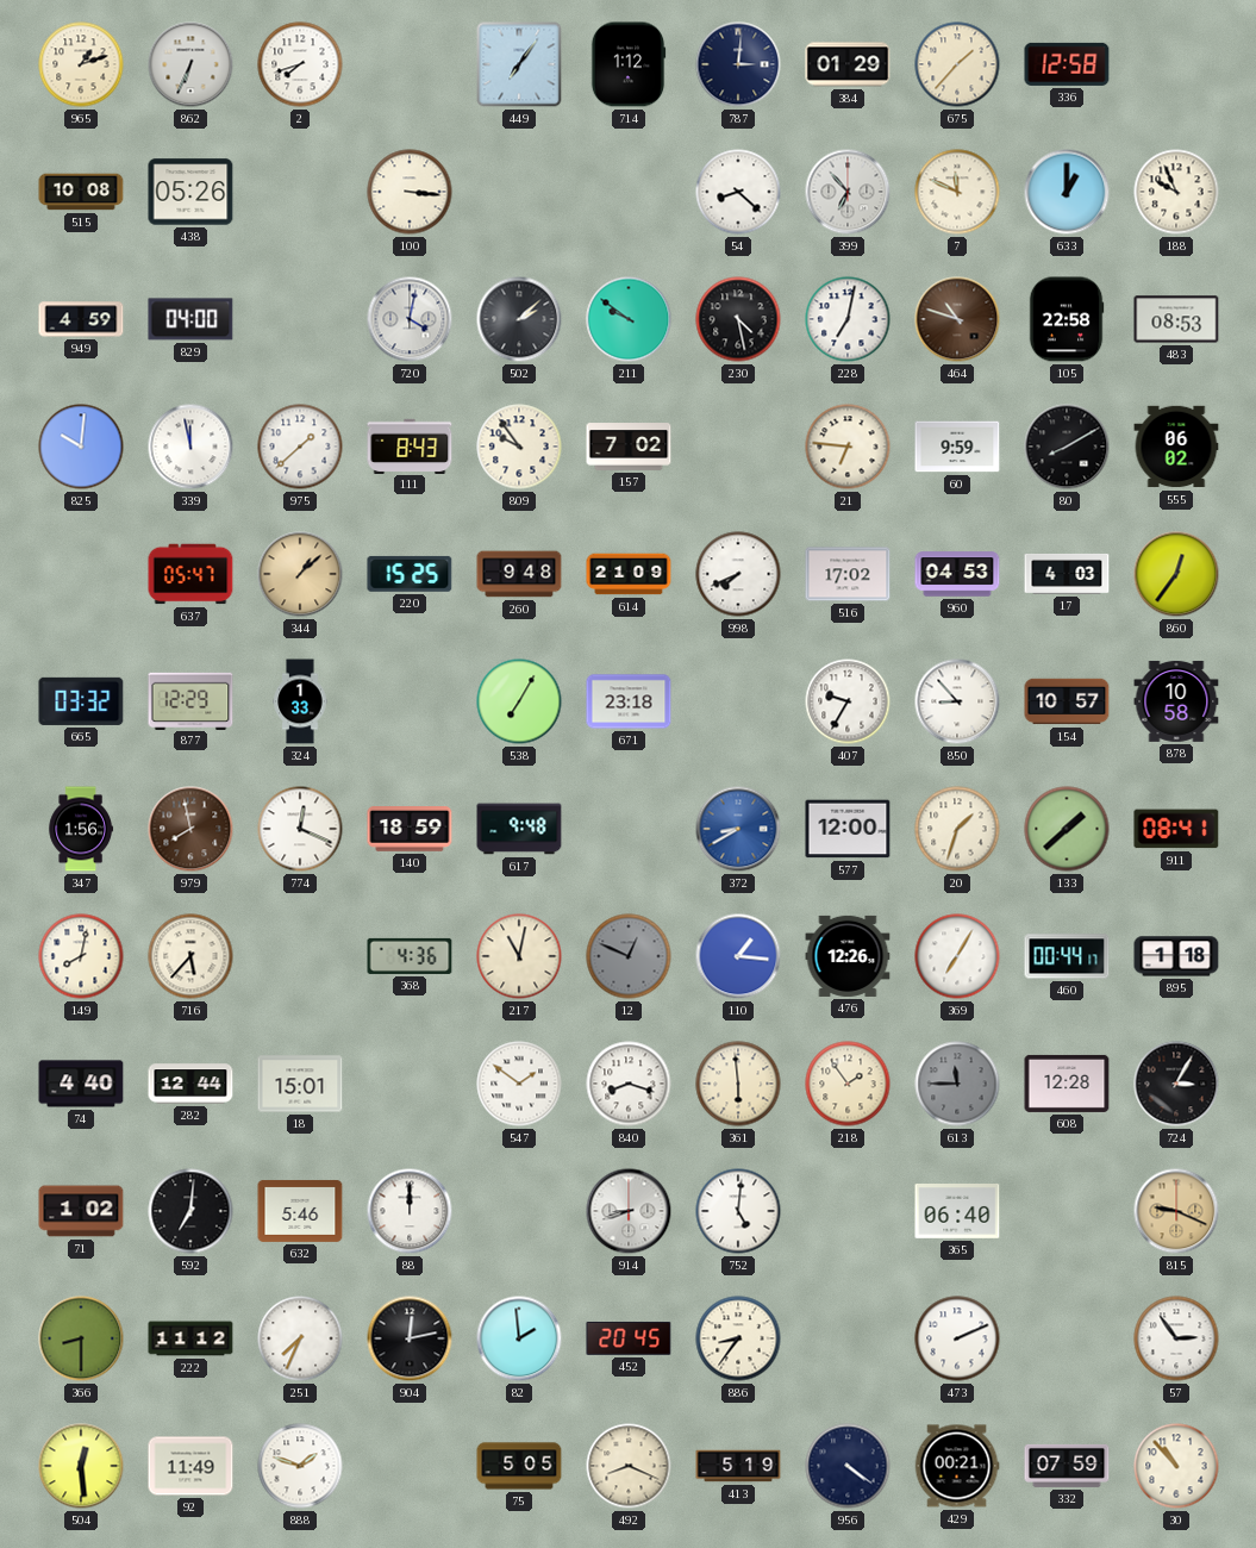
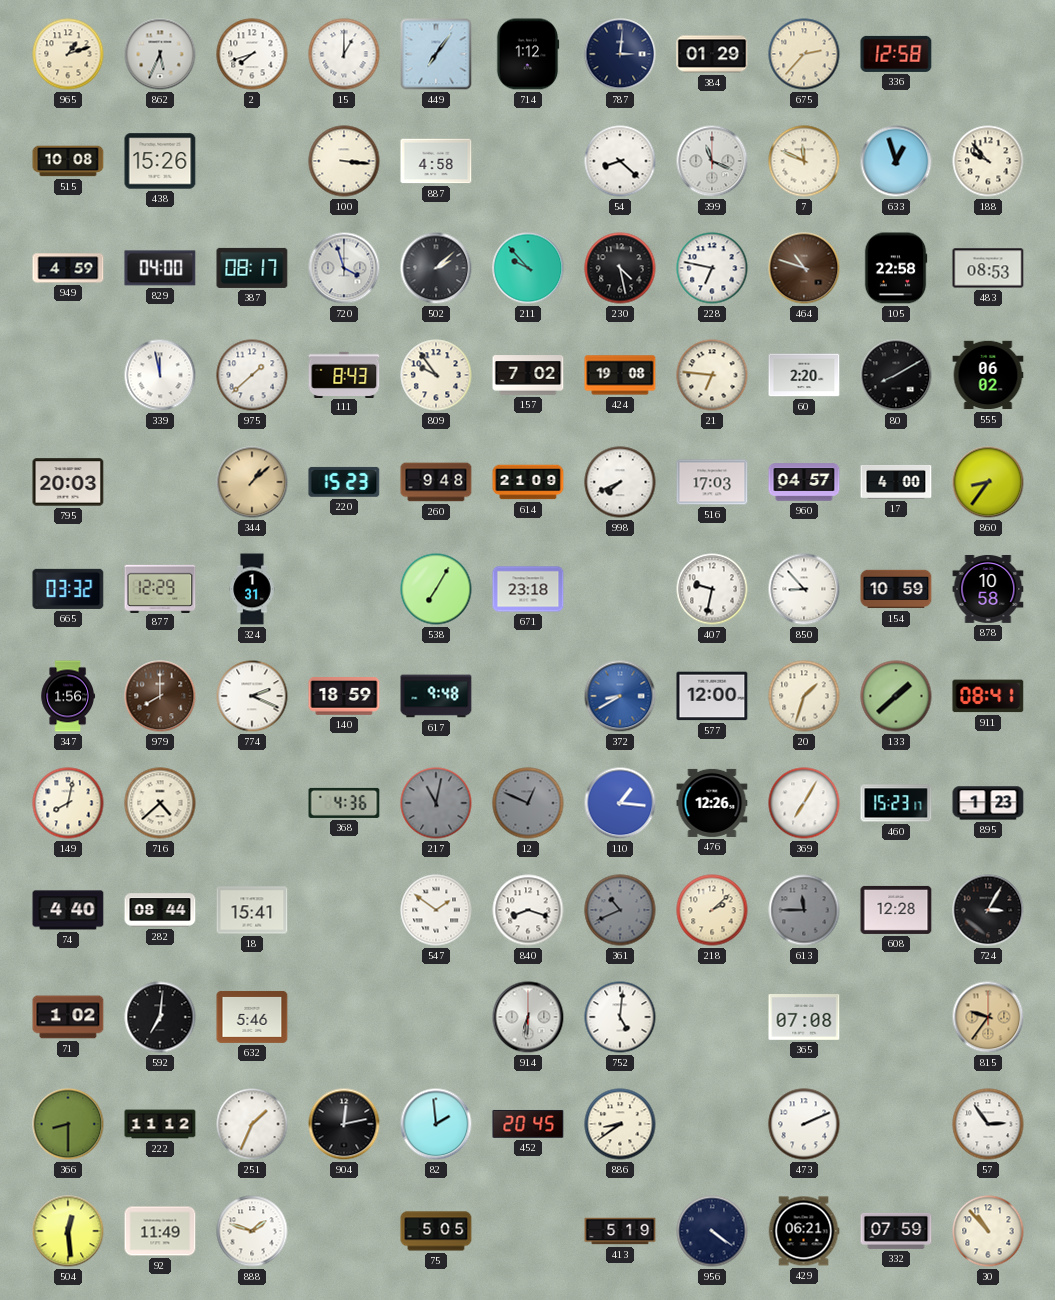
862: 6:34 -> 5:34 (160, 54)
15: none -> 1:00 (344, 54)
675: 1:37 -> 2:37 (804, 54)
438: 05:26 -> 15:26 (160, 161)
887: none -> 4:58 (436, 161)
399: 6:53 -> 11:19 (712, 161)
633: 1:00 -> 12:57 (896, 161)
188: 9:56 -> 9:53 (988, 161)
387: none -> 08:17 (252, 268)
720: 4:02 -> 3:57 (344, 268)
211: 9:51 -> 9:53 (528, 268)
228: 7:02 -> 6:47 (712, 268)
825: 10:01 -> none (81, 447)
424: none -> 19:08 (620, 375)
60: 9:59 -> 2:20 (804, 375)
795: none -> 20:03 (68, 482)
637: 05:47 -> none (190, 574)
220: 15:25 -> 15:23 (344, 482)
516: 17:02 -> 17:03 (712, 482)
960: 04:53 -> 04:57 (804, 482)
17: 4:03 -> 4:00 (896, 482)
860: 12:36 -> 8:36 (988, 482)
324: 1:33 -> 1:31 (252, 589)
407: 9:35 -> 9:32 (712, 589)
154: 10:57 -> 10:59 (896, 589)
979: 7:58 -> 8:00 (160, 696)
774: 12:19 -> 2:19 (252, 696)
716: 5:37 -> 4:38 (160, 803)
217 dial: cream -> grey (436, 803)
460: 00:44 -> 15:23 (896, 803)
895: 1:18 -> 1:23 (988, 803)
282: 12:44 -> 08:44 (160, 910)
18: 15:01 -> 15:41 (252, 910)
361: 5:59 -> 10:41 (620, 910)
361 dial: cream -> grey (620, 910)
218: 1:54 -> 2:08 (712, 910)
88: 12:00 -> none (410, 1211)
914: 8:42 -> 6:31 (528, 1017)
365: 06:40 -> 07:08 (804, 1018)
815: 9:19 -> 9:36 (988, 1017)
251: 7:34 -> 1:34 (252, 1124)
886: 8:36 -> 8:39 (620, 1124)
492: 8:19 -> none (629, 1466)
429: 00:21 -> 06:21 (804, 1231)
